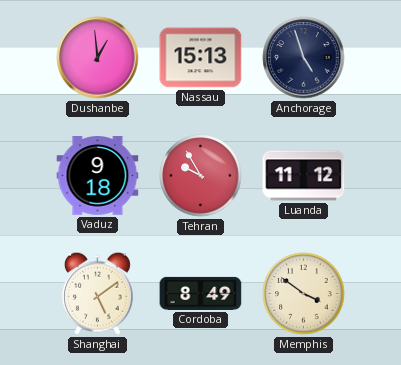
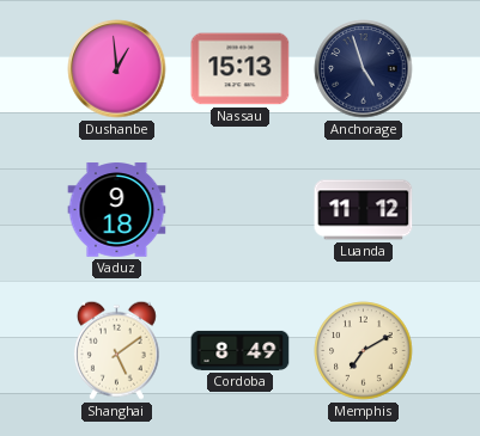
Tehran: 9:55 -> none (201, 176)
Memphis: 3:51 -> 7:10 (364, 351)
